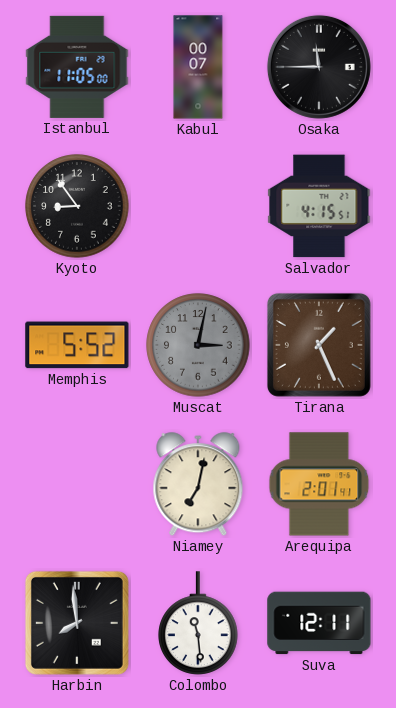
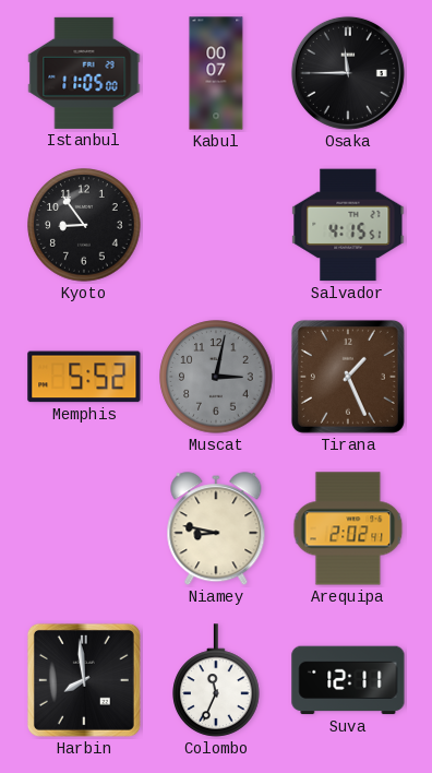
Niamey: 7:02 -> 8:47 (216, 530)
Arequipa: 2:01 -> 2:02 (348, 528)
Colombo: 11:29 -> 11:34 (216, 680)
